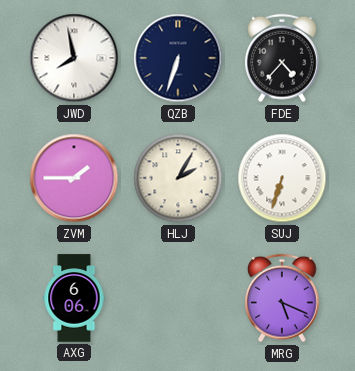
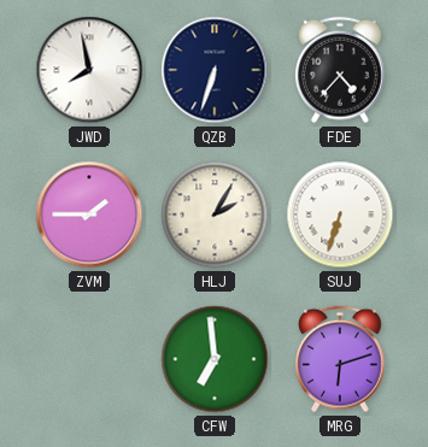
AXG: 6:06 -> none (74, 298)
CFW: none -> 6:59 (215, 359)
MRG: 5:19 -> 6:12 (341, 359)
